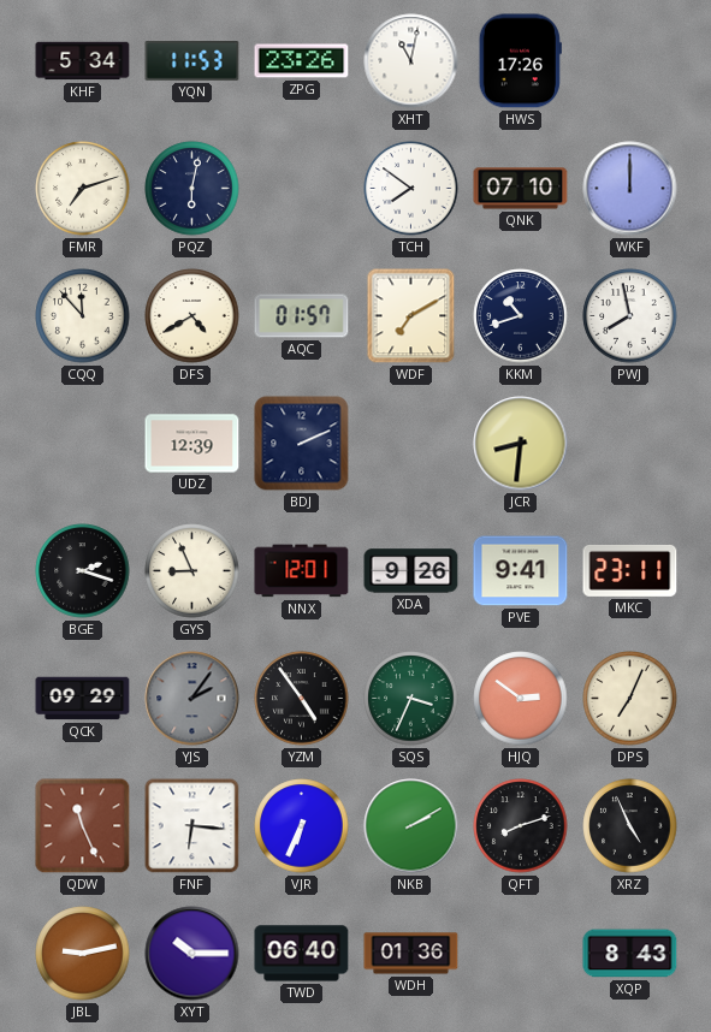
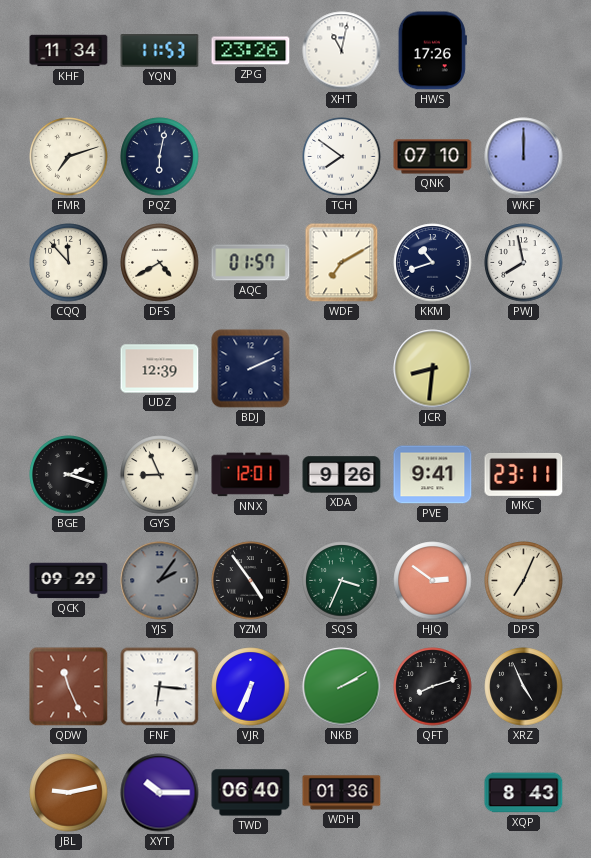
KHF: 5:34 -> 11:34 (69, 51)
